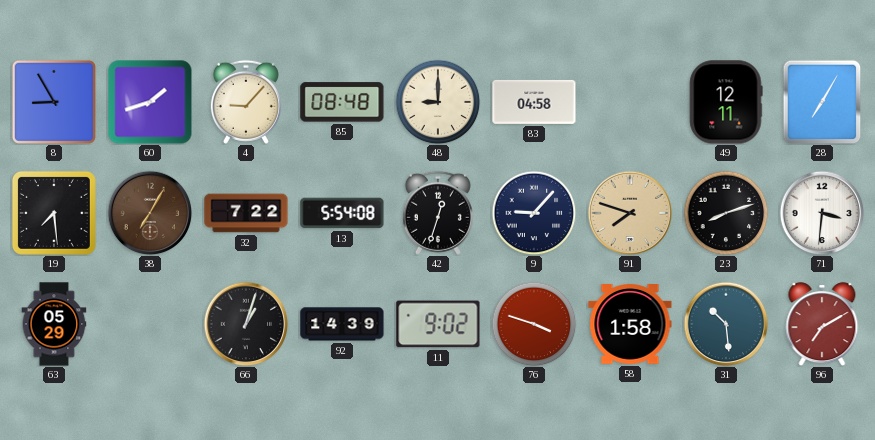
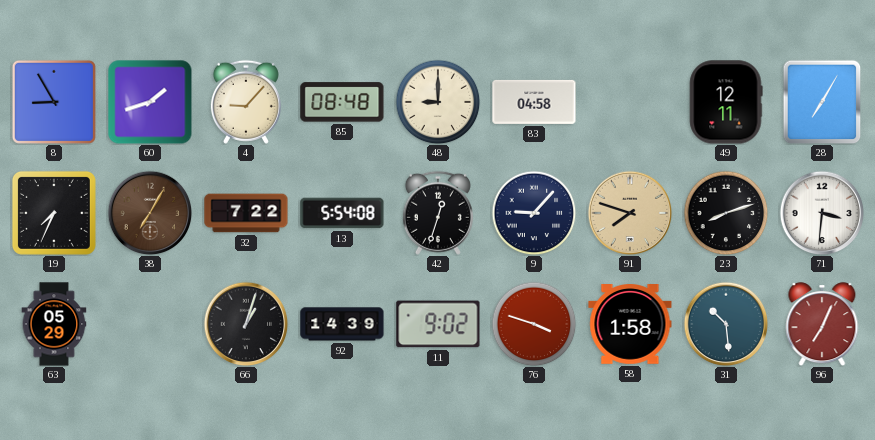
19: 7:29 -> 7:34 (54, 213)
96: 7:10 -> 7:04 (822, 324)
